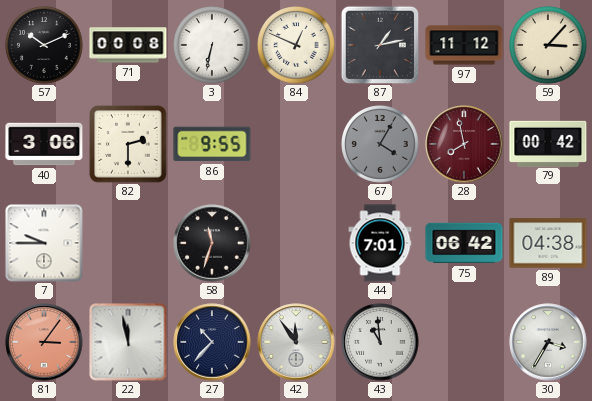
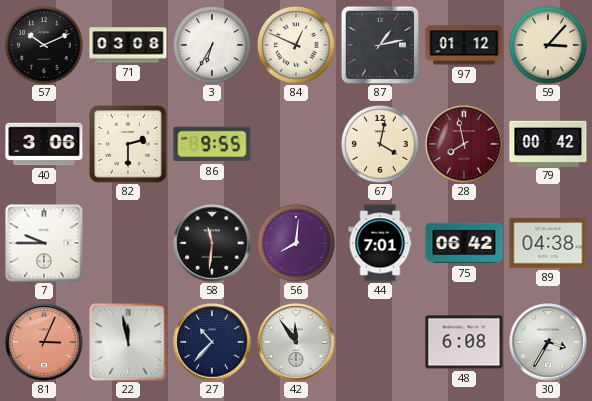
71: 00:08 -> 03:08 (128, 45)
3: 6:32 -> 6:35 (213, 46)
97: 11:12 -> 01:12 (464, 45)
67: 4:05 -> 4:02 (381, 145)
67 dial: grey -> cream (381, 145)
58: 11:33 -> 11:31 (212, 243)
56: none -> 8:01 (297, 244)
81: 3:06 -> 3:04 (44, 342)
43: 10:59 -> none (380, 342)
48: none -> 6:08 (464, 342)
